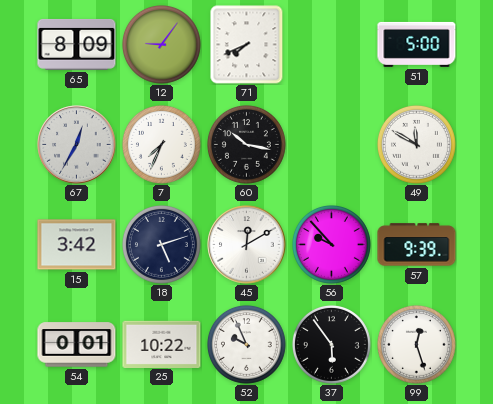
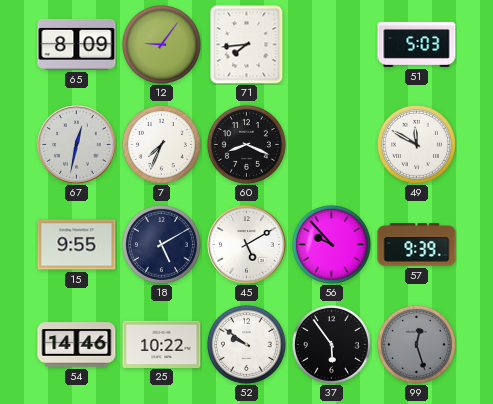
71: 7:41 -> 7:44 (247, 45)
51: 5:00 -> 5:03 (417, 44)
67: 12:35 -> 12:32 (77, 145)
60: 10:17 -> 8:19 (246, 144)
15: 3:42 -> 9:55 (77, 245)
18: 5:12 -> 5:10 (161, 244)
45: 12:10 -> 5:10 (247, 245)
54: 0:01 -> 14:46 (77, 345)
52: 9:56 -> 9:51 (246, 344)
99 dial: white -> grey (416, 344)
